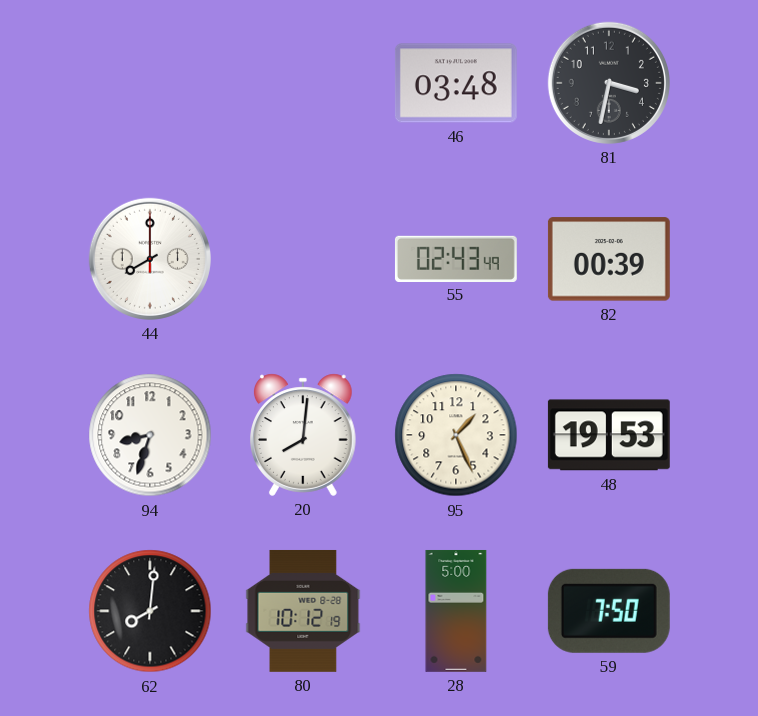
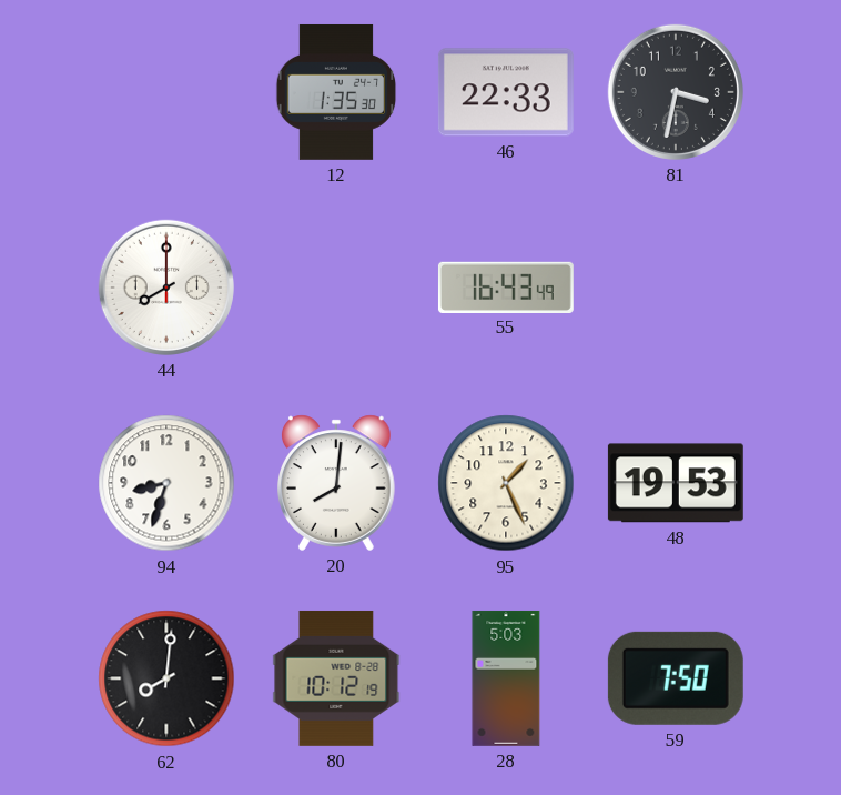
12: none -> 1:35 (336, 92)
46: 03:48 -> 22:33 (506, 92)
55: 02:43 -> 16:43 (506, 286)
82: 00:39 -> none (609, 259)
28: 5:00 -> 5:03 (506, 678)
